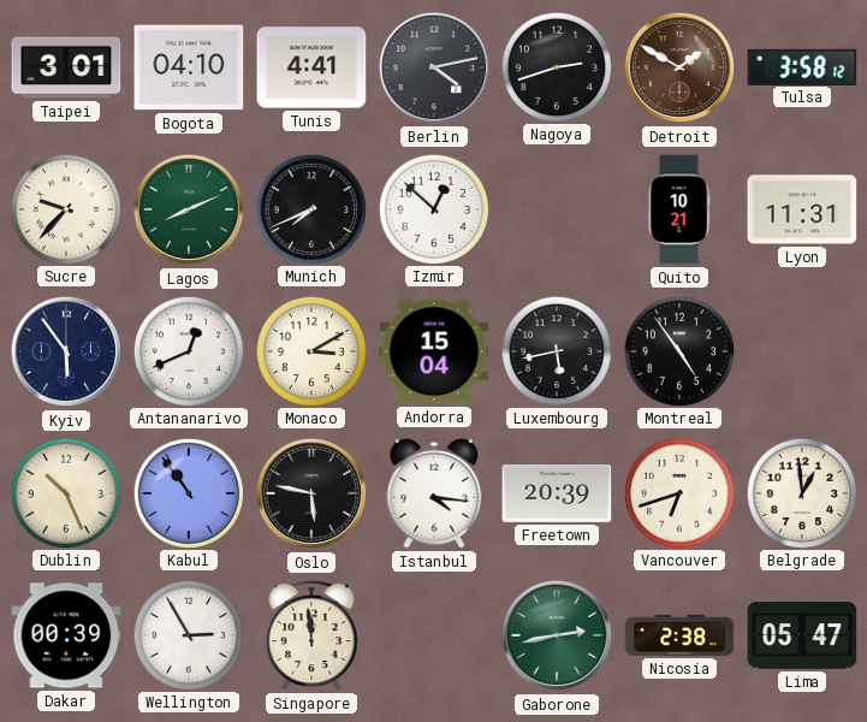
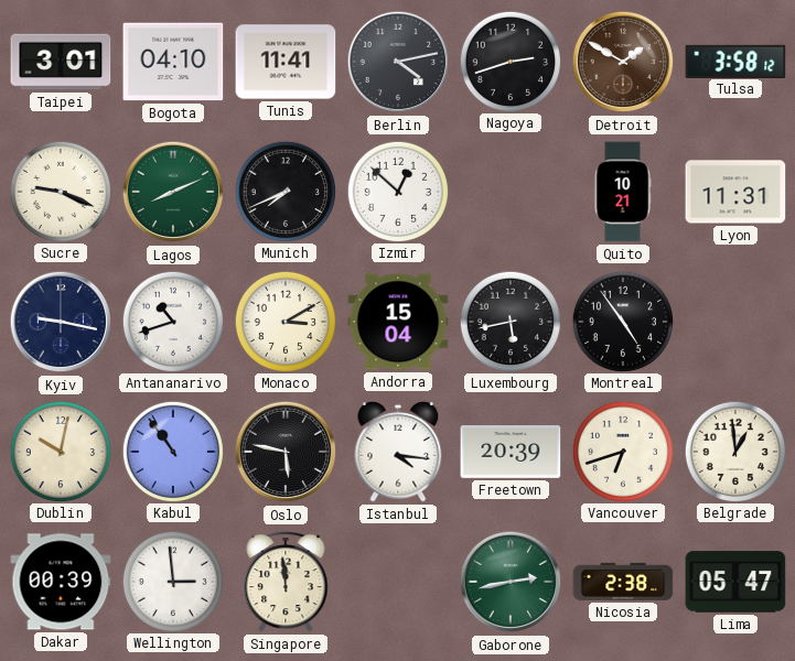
Tunis: 4:41 -> 11:41 (286, 62)
Sucre: 9:37 -> 9:19 (60, 191)
Kyiv: 5:54 -> 9:17 (61, 322)
Antananarivo: 12:41 -> 10:42 (172, 321)
Dublin: 10:26 -> 10:02 (60, 451)
Wellington: 2:55 -> 2:59 (172, 581)
